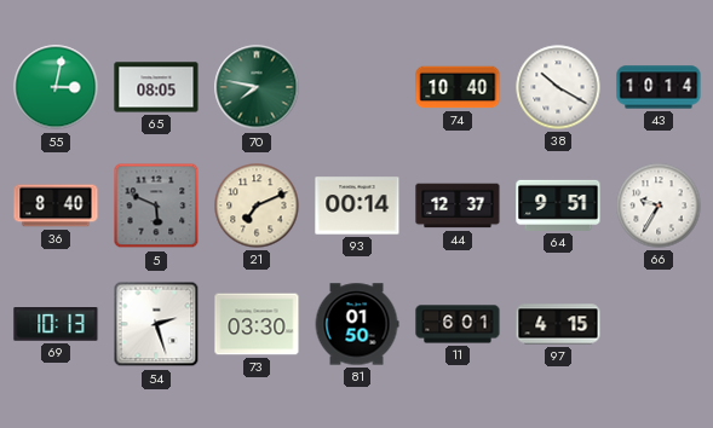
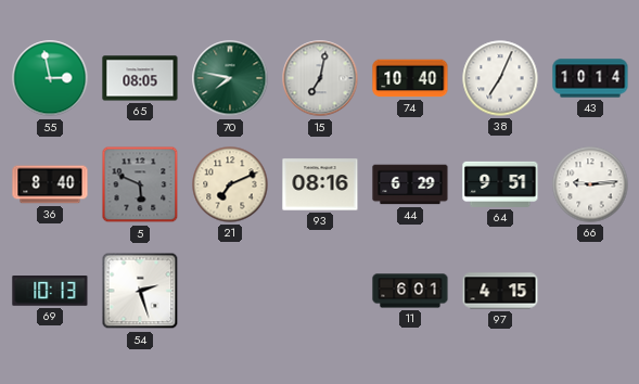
55: 3:02 -> 2:58 (50, 78)
15: none -> 7:02 (320, 78)
38: 10:20 -> 7:04 (500, 78)
93: 00:14 -> 08:16 (320, 184)
44: 12:37 -> 6:29 (410, 184)
66: 9:35 -> 9:14 (590, 184)
73: 03:30 -> none (257, 324)
81: 01:50 -> none (357, 324)
